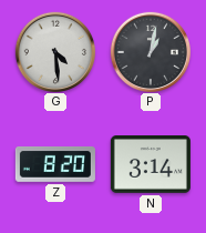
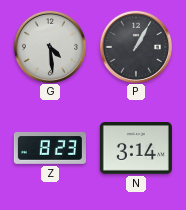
P: 1:02 -> 1:05 (135, 46)
Z: 8:20 -> 8:23 (50, 148)
